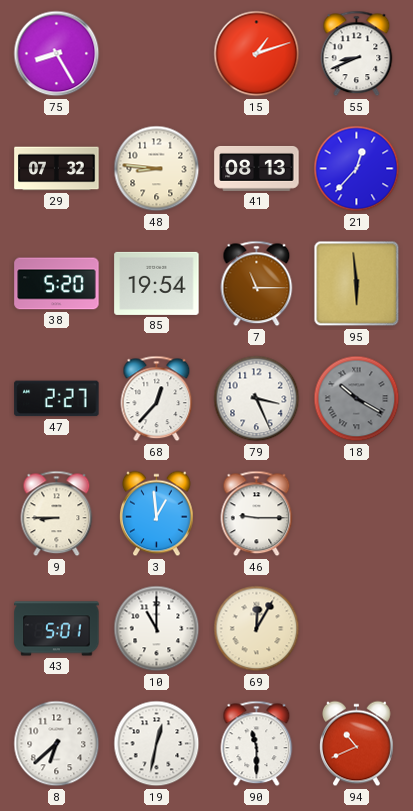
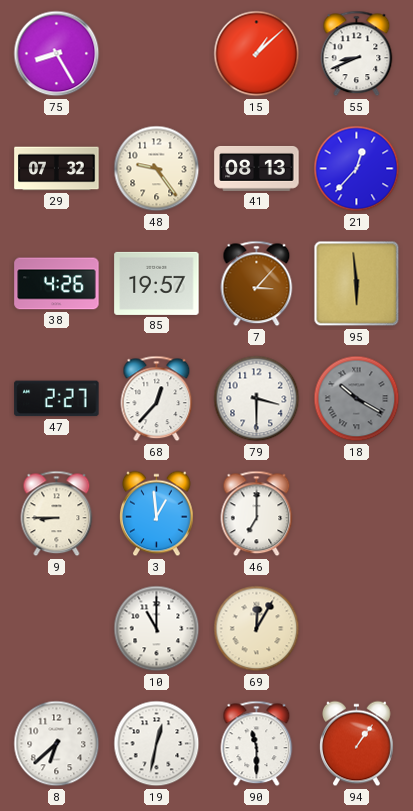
15: 1:12 -> 1:08 (257, 54)
48: 8:46 -> 9:24 (157, 169)
38: 5:20 -> 4:26 (57, 284)
85: 19:54 -> 19:57 (157, 283)
7: 11:15 -> 3:07 (257, 284)
79: 3:26 -> 3:30 (257, 399)
46: 9:15 -> 7:00 (257, 514)
43: 5:01 -> none (57, 629)
94: 10:41 -> 1:06 (357, 744)
